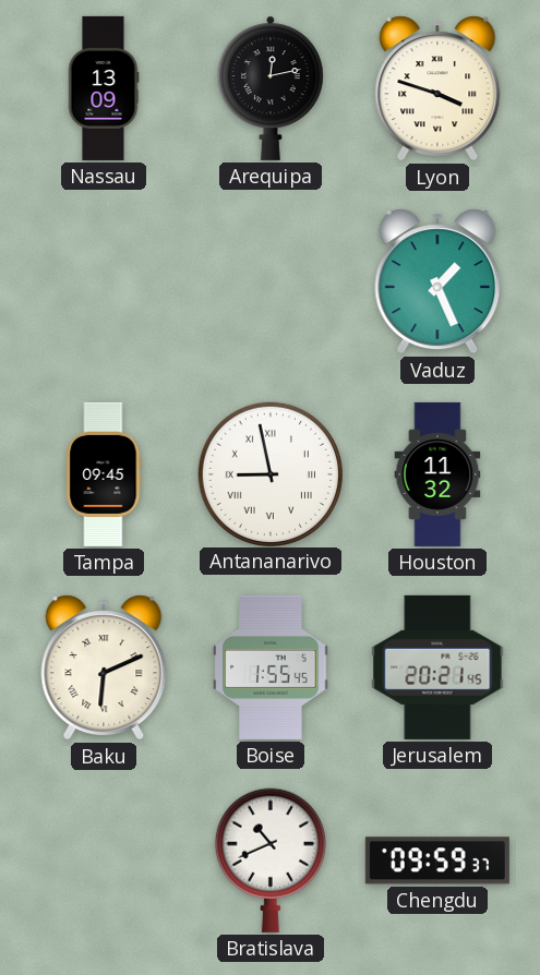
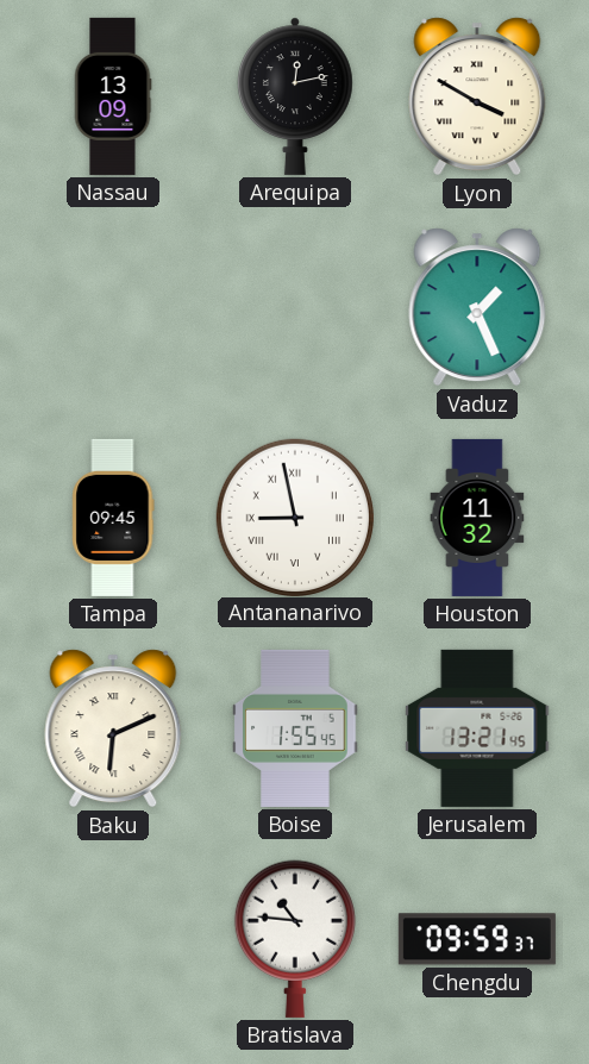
Lyon: 3:48 -> 3:50 (477, 96)
Jerusalem: 20:21 -> 13:21 (477, 728)
Bratislava: 10:41 -> 10:46 (295, 939)
